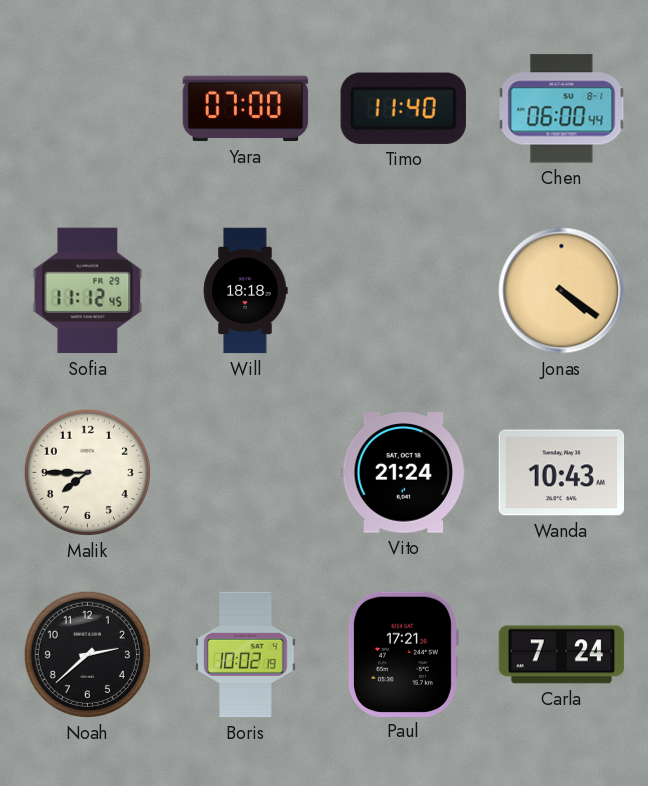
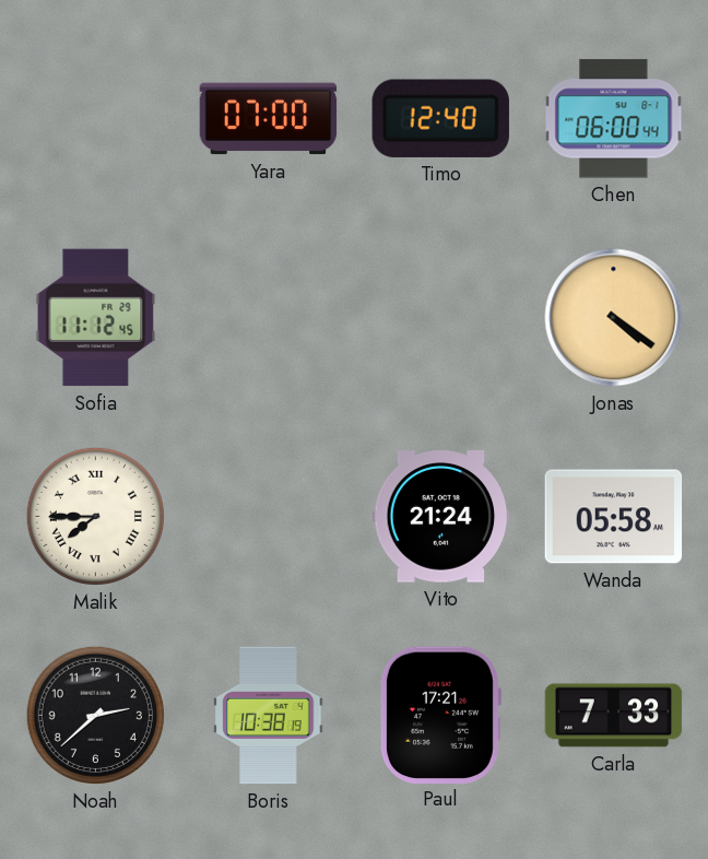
Timo: 11:40 -> 12:40 (440, 118)
Will: 18:18 -> none (245, 291)
Malik numerals: Arabic -> Roman (95, 516)
Wanda: 10:43 -> 05:58 (614, 517)
Boris: 10:02 -> 10:38 (269, 716)
Carla: 7:24 -> 7:33 (614, 716)
